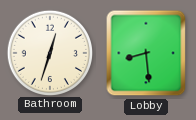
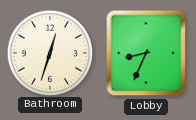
Lobby: 8:29 -> 8:34 (146, 53)
